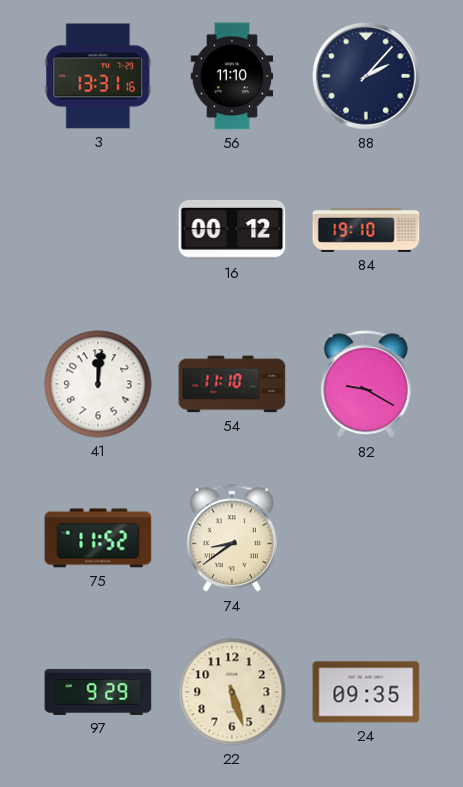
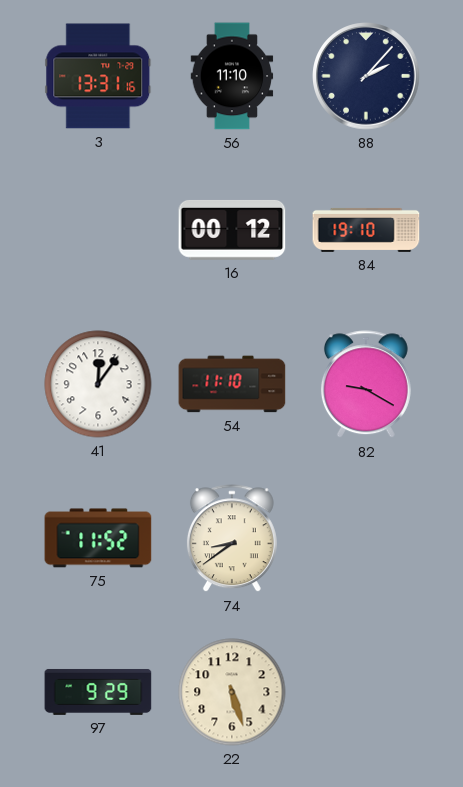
41: 12:01 -> 12:06 (98, 384)
24: 09:35 -> none (366, 692)
